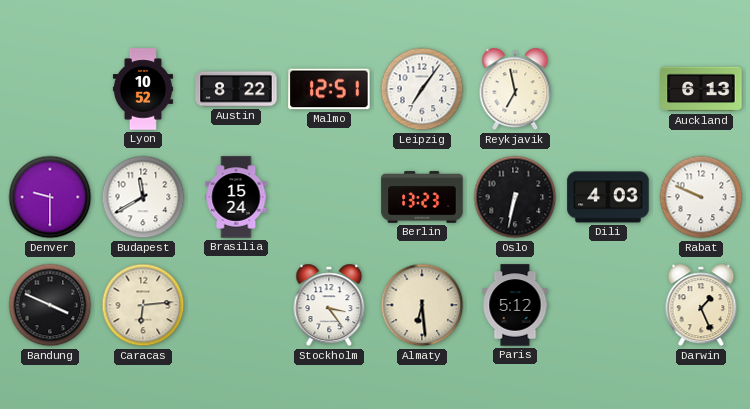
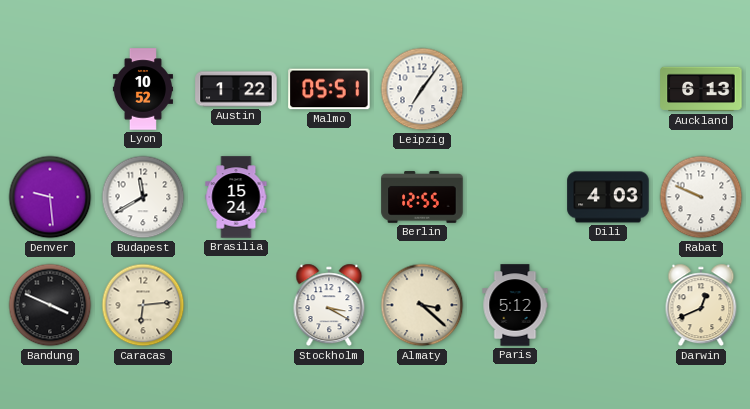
Austin: 8:22 -> 1:22 (236, 89)
Malmo: 12:51 -> 05:51 (329, 89)
Reykjavik: 6:58 -> none (515, 89)
Denver: 9:30 -> 9:29 (50, 197)
Berlin: 13:23 -> 12:55 (422, 197)
Oslo: 6:32 -> none (515, 197)
Stockholm: 3:24 -> 3:20 (329, 305)
Almaty: 6:29 -> 3:22 (422, 305)
Darwin: 1:26 -> 12:41 (701, 305)
